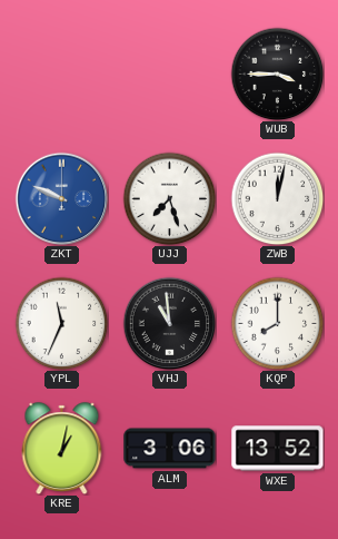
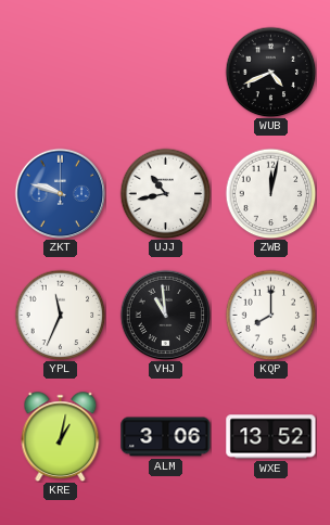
WUB: 3:45 -> 4:41 (270, 72)
ZKT: 9:49 -> 9:48 (60, 193)
UJJ: 7:27 -> 10:43 (165, 193)
